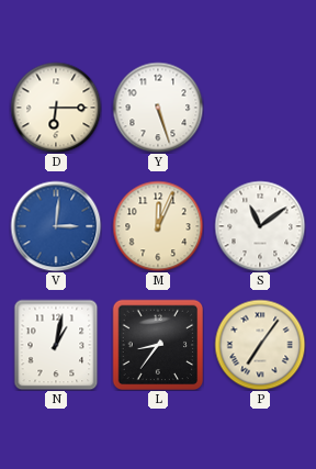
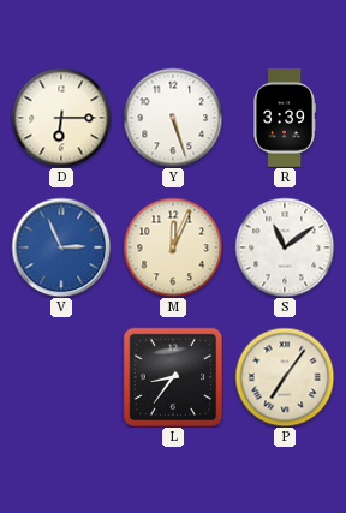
R: none -> 3:39 (285, 118)
V: 3:01 -> 2:56 (61, 247)
N: 1:02 -> none (56, 345)
